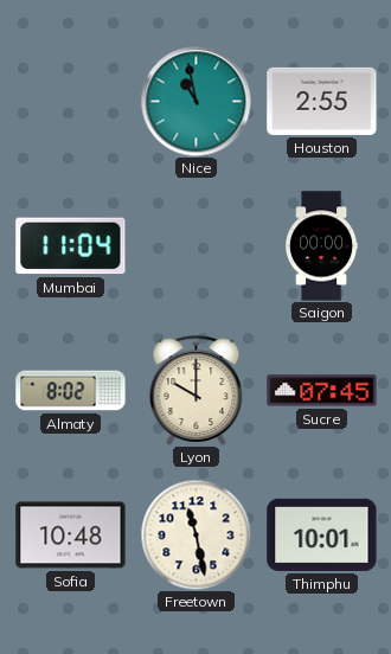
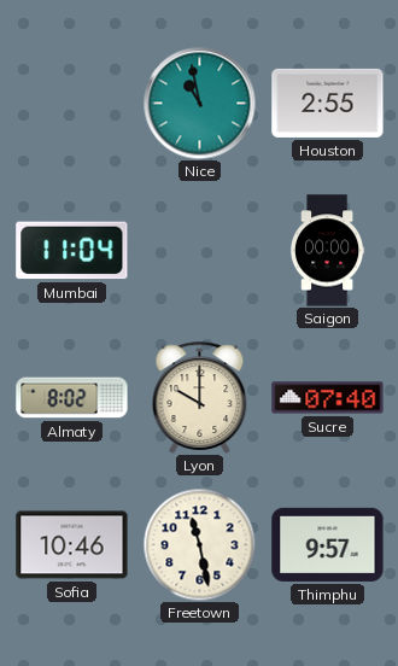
Sucre: 07:45 -> 07:40 (328, 398)
Sofia: 10:48 -> 10:46 (72, 545)
Thimphu: 10:01 -> 9:57 (328, 544)
